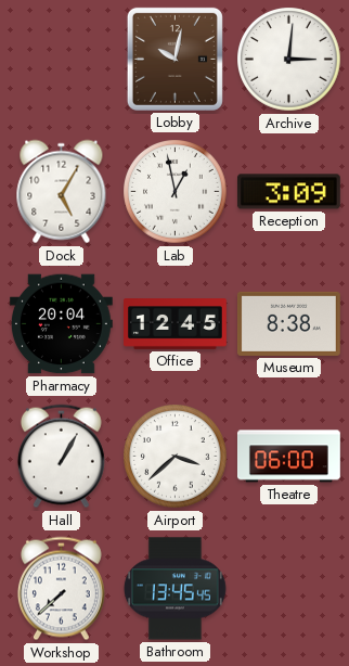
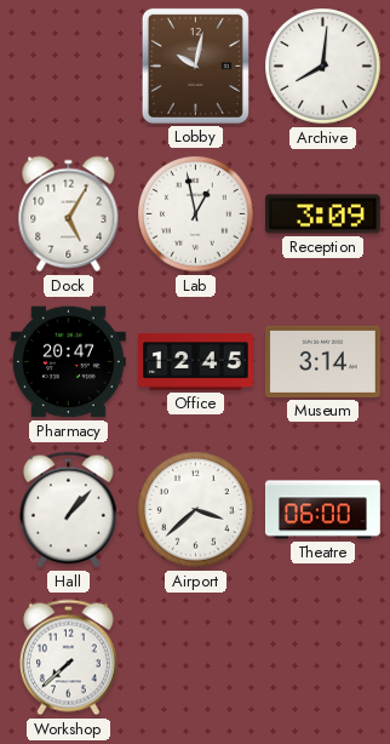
Archive: 3:01 -> 8:01 (323, 67)
Pharmacy: 20:04 -> 20:47 (68, 362)
Museum: 8:38 -> 3:14 (322, 361)
Hall: 1:05 -> 1:07 (68, 510)
Bathroom: 13:45 -> none (174, 589)
